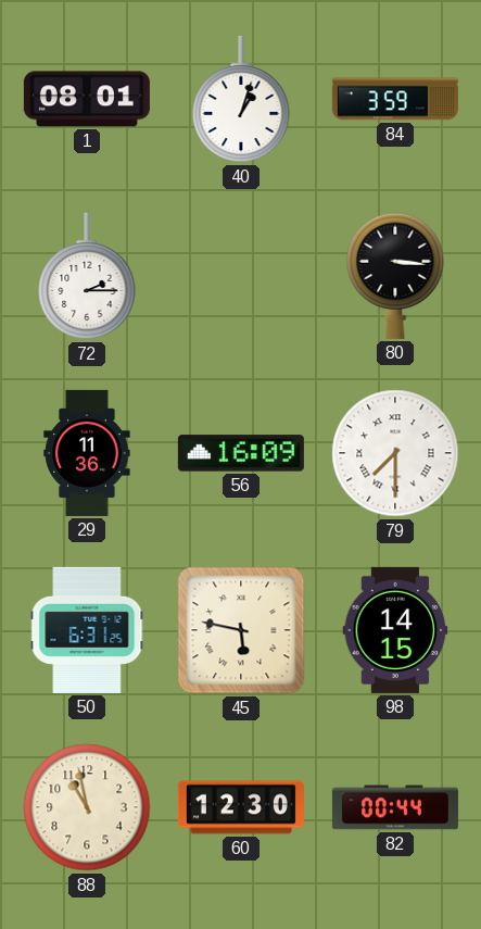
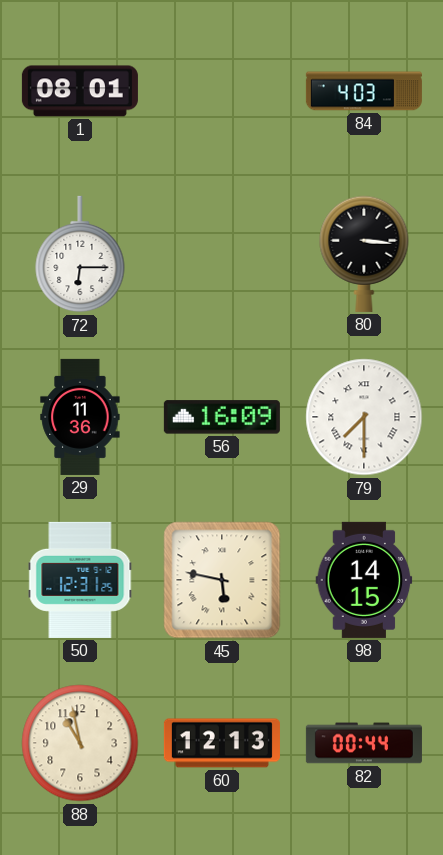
40: 1:03 -> none (241, 99)
84: 3:59 -> 4:03 (364, 91)
72: 2:15 -> 6:15 (80, 254)
50: 6:31 -> 12:31 (80, 580)
60: 12:30 -> 12:13 (222, 743)
